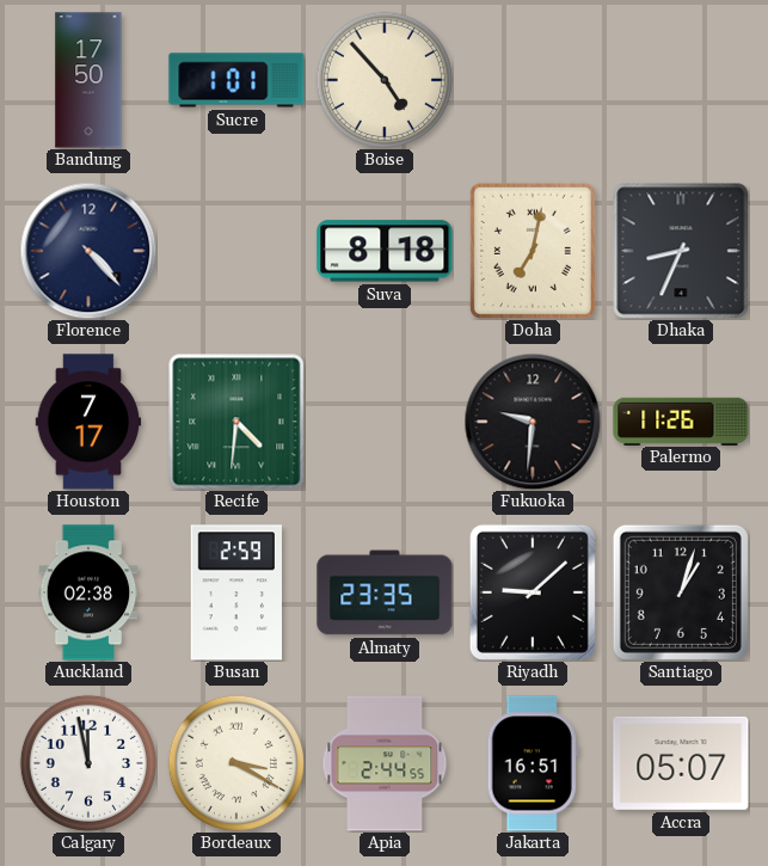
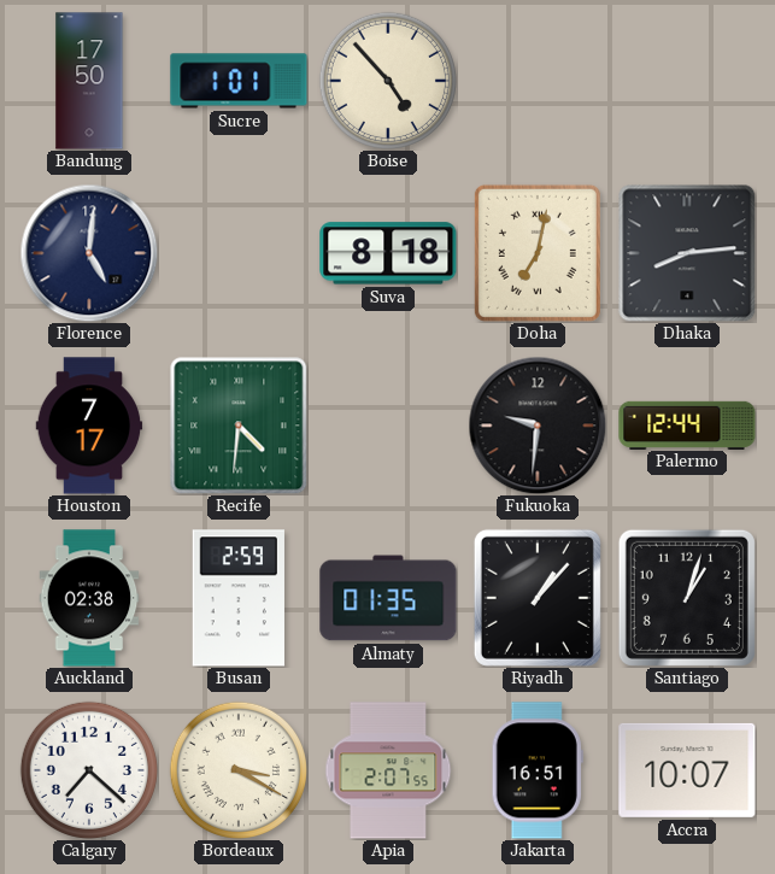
Florence: 4:23 -> 5:01 (89, 253)
Dhaka: 8:34 -> 8:14 (687, 253)
Palermo: 11:26 -> 12:44 (687, 424)
Almaty: 23:35 -> 01:35 (388, 598)
Riyadh: 9:08 -> 1:07 (538, 598)
Calgary: 11:58 -> 7:22 (88, 770)
Apia: 2:44 -> 2:07 (388, 770)
Accra: 05:07 -> 10:07 (687, 770)
